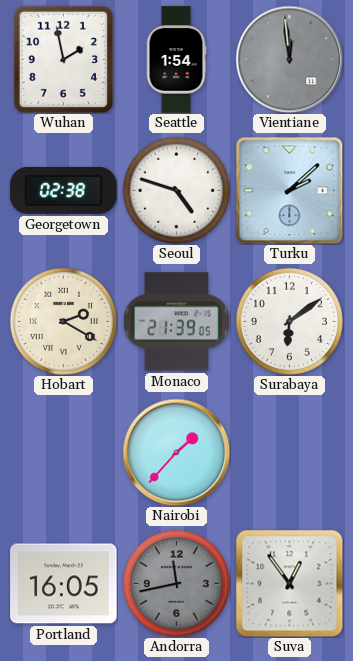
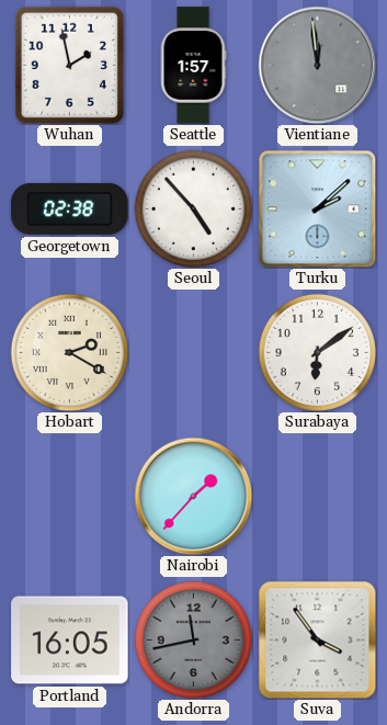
Seattle: 1:54 -> 1:57 (193, 66)
Seoul: 4:48 -> 4:53 (193, 208)
Monaco: 21:39 -> none (176, 322)
Suva: 12:54 -> 3:54 (317, 639)
